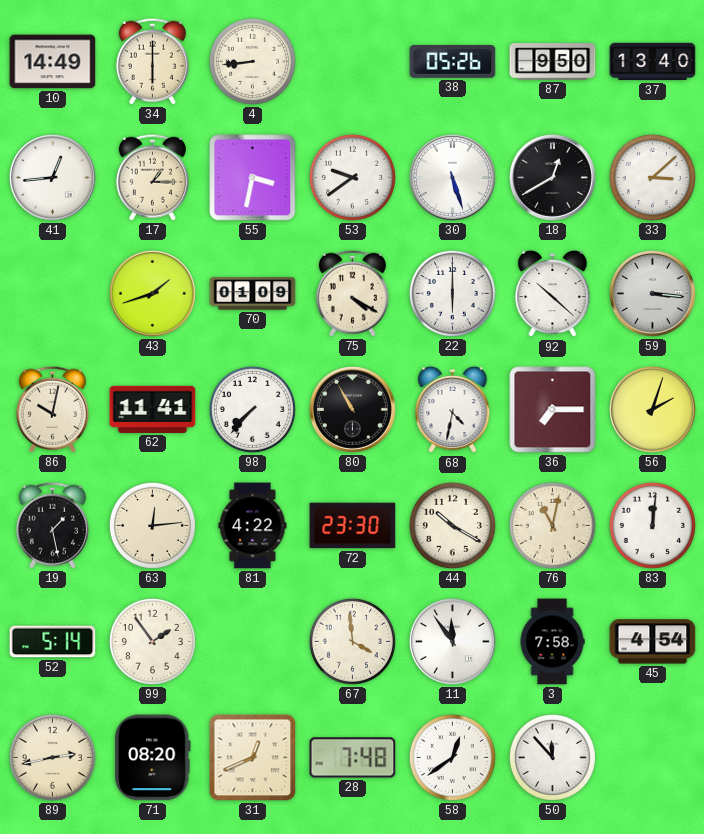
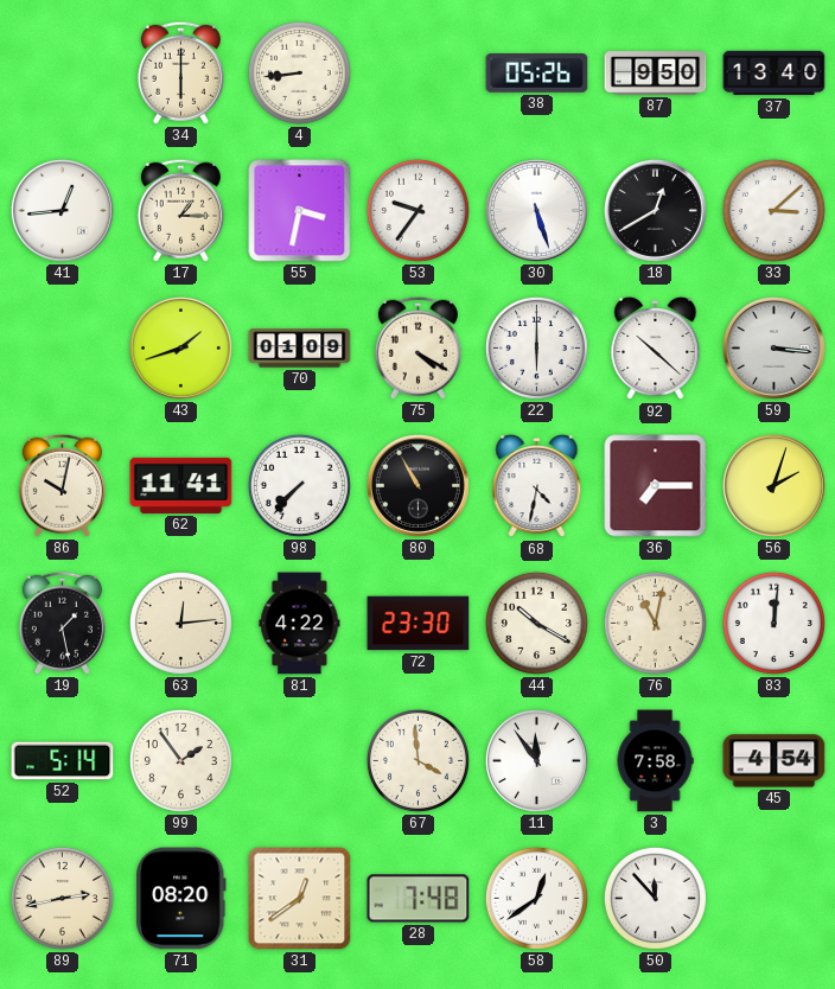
10: 14:49 -> none (53, 62)
53: 9:39 -> 9:36 (417, 210)
31: 12:41 -> 12:39 (300, 899)
